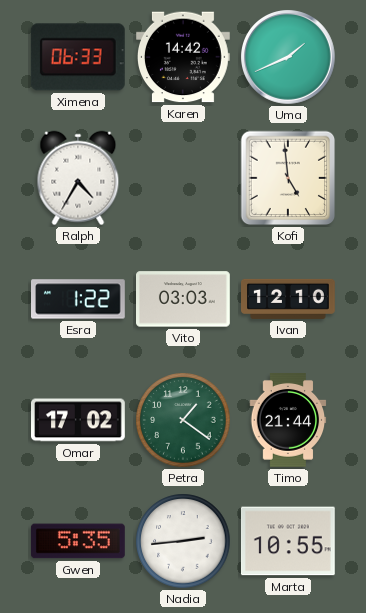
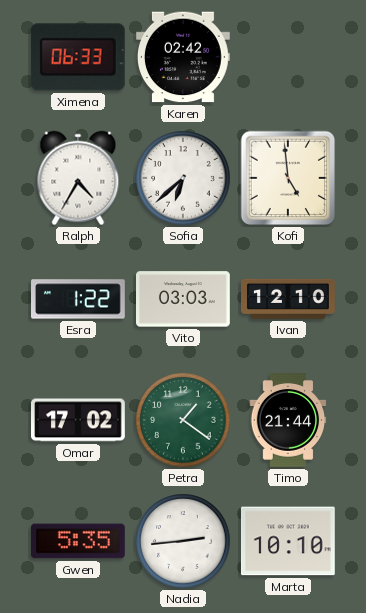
Karen: 14:42 -> 02:42 (184, 57)
Uma: 1:41 -> none (289, 58)
Sofia: none -> 6:38 (183, 178)
Marta: 10:55 -> 10:10 (288, 541)
